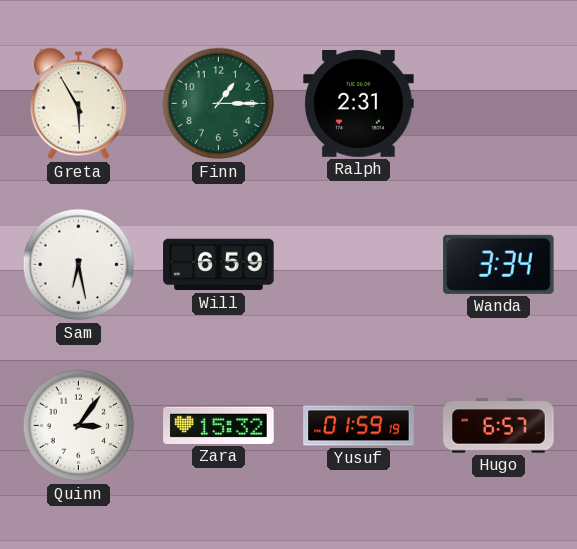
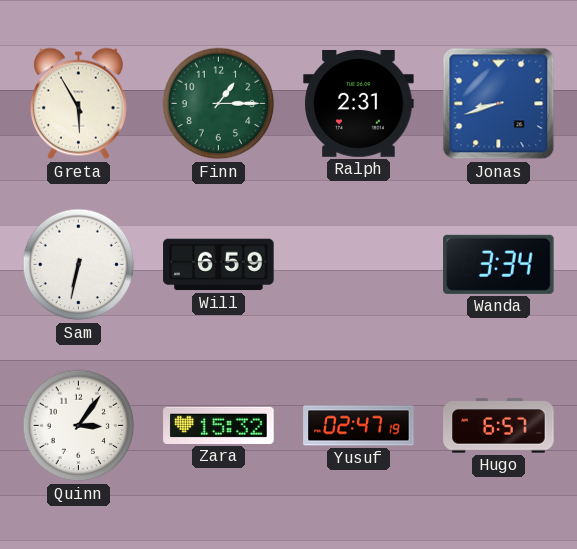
Jonas: none -> 8:42 (499, 104)
Sam: 6:28 -> 6:32 (79, 265)
Yusuf: 01:59 -> 02:47 (359, 426)
